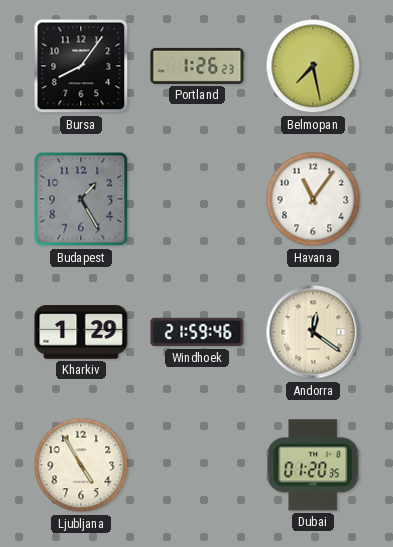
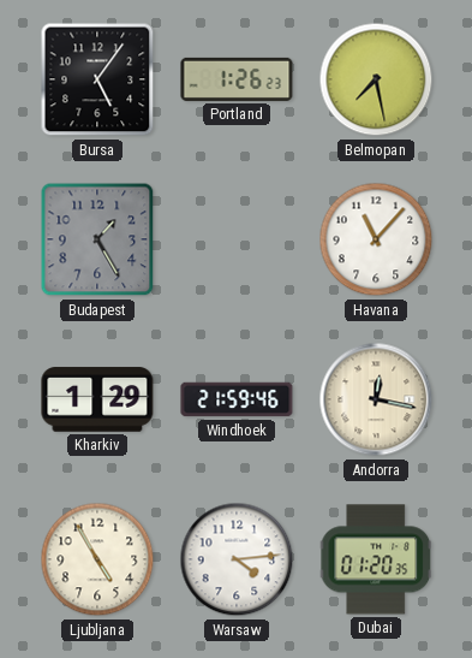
Bursa: 8:06 -> 5:06 (97, 79)
Havana: 11:06 -> 11:07 (376, 239)
Andorra: 12:21 -> 12:17 (376, 399)
Warsaw: none -> 4:14 (237, 559)
